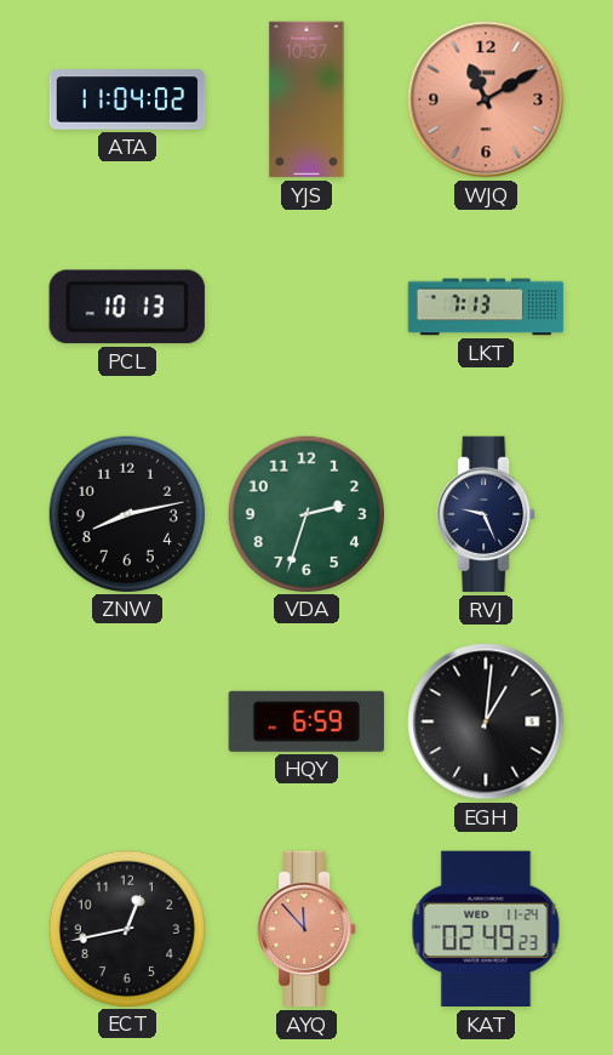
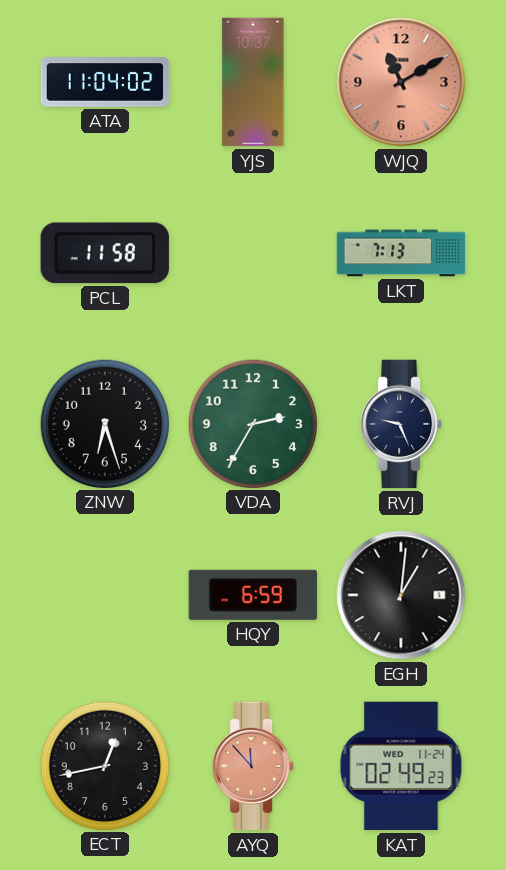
PCL: 10:13 -> 11:58 (105, 253)
ZNW: 8:13 -> 6:27 (104, 423)
VDA: 2:33 -> 2:35 (252, 423)
